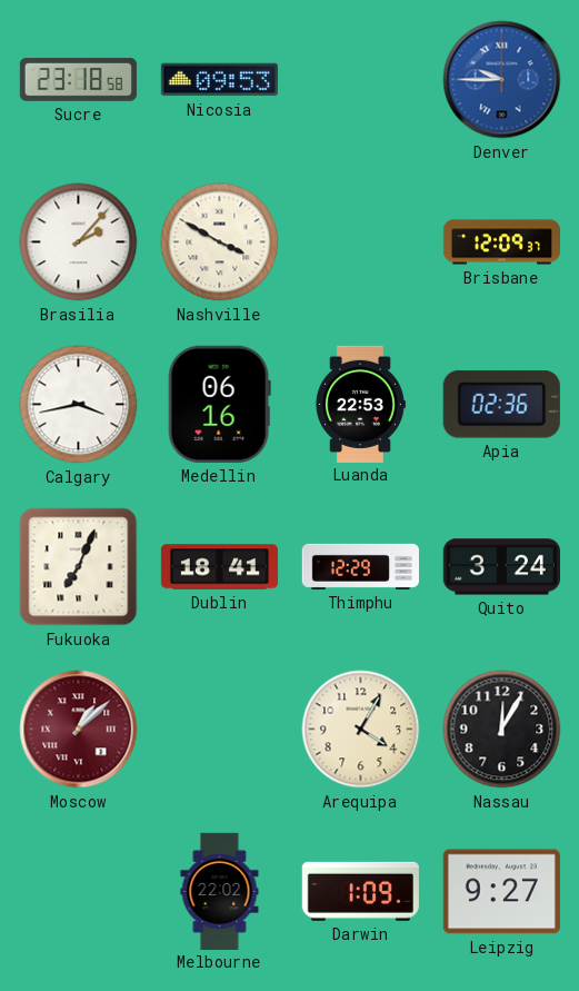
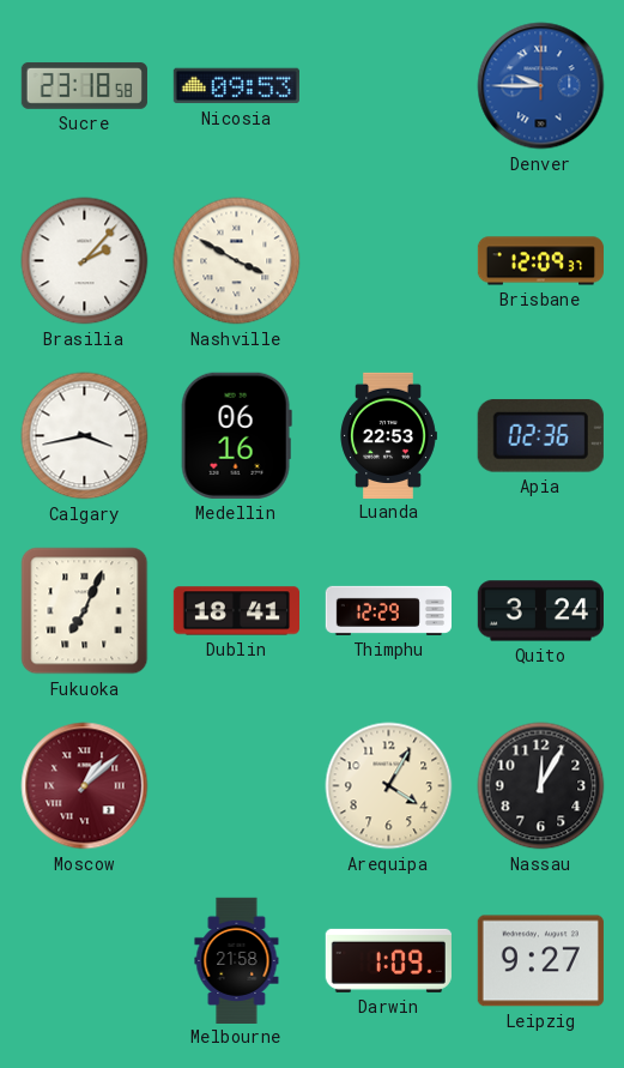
Melbourne: 22:02 -> 21:58 (237, 960)
